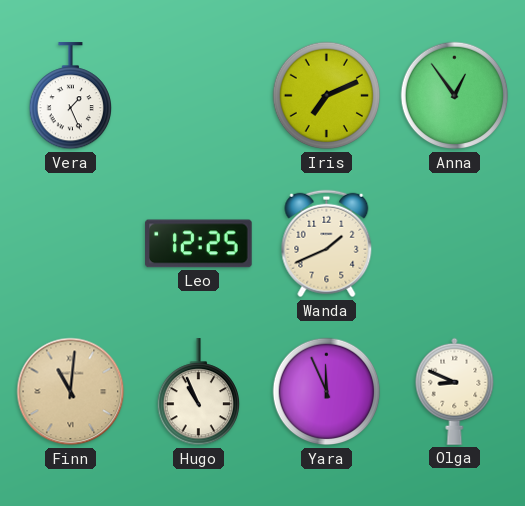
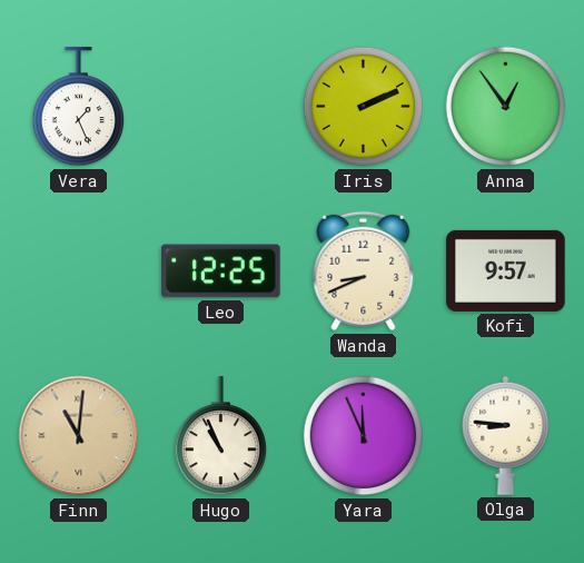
Iris: 7:11 -> 2:11 (364, 107)
Wanda: 1:41 -> 8:41 (364, 271)
Kofi: none -> 9:57 (506, 270)
Olga: 8:49 -> 8:46 (506, 435)
